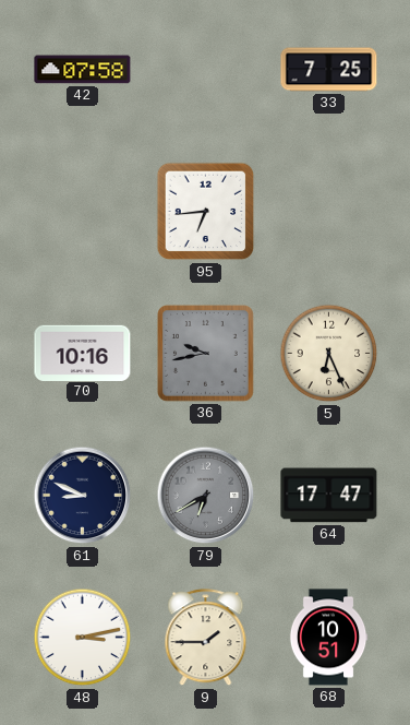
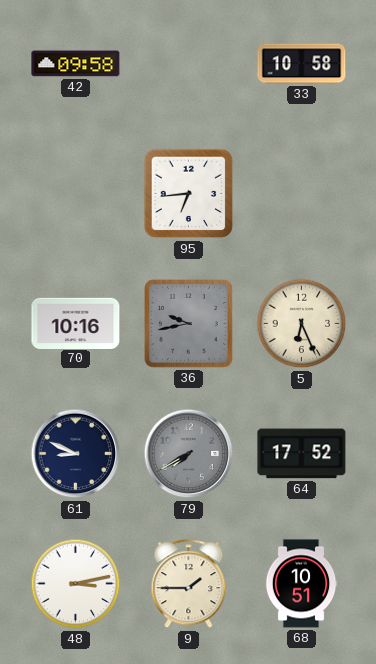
42: 07:58 -> 09:58 (76, 64)
33: 7:25 -> 10:58 (302, 64)
79: 6:40 -> 7:40 (189, 454)
64: 17:47 -> 17:52 (302, 454)
